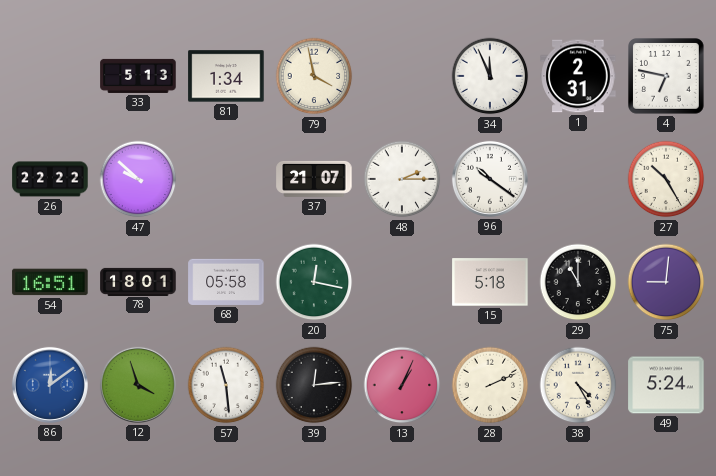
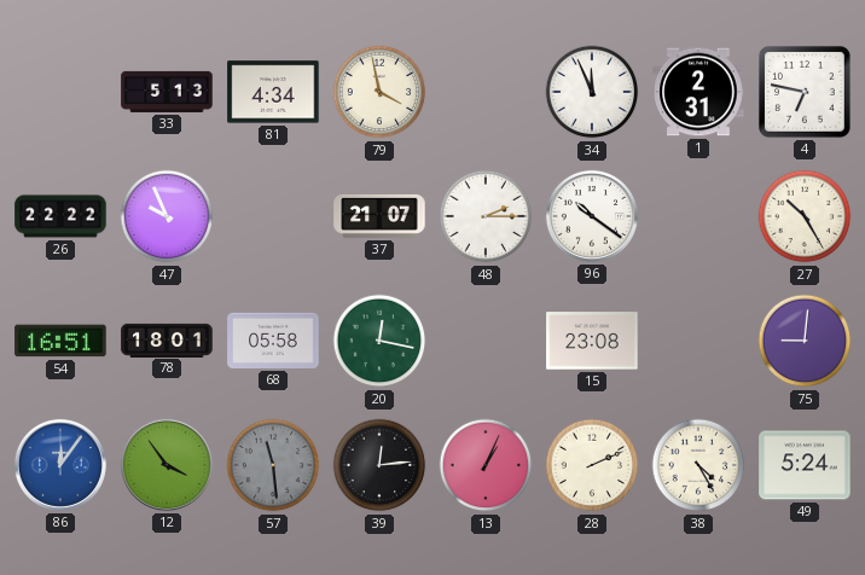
81: 1:34 -> 4:34 (273, 92)
47: 9:52 -> 9:56 (167, 216)
15: 5:18 -> 23:08 (592, 341)
29: 11:00 -> none (578, 282)
86: 12:09 -> 12:06 (60, 465)
12: 3:57 -> 3:54 (167, 465)
57 dial: white -> grey (273, 465)
